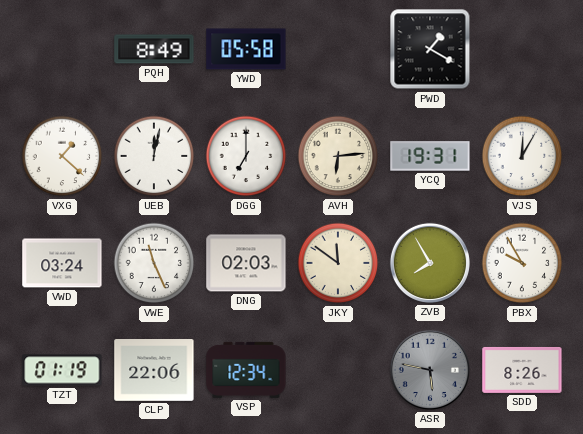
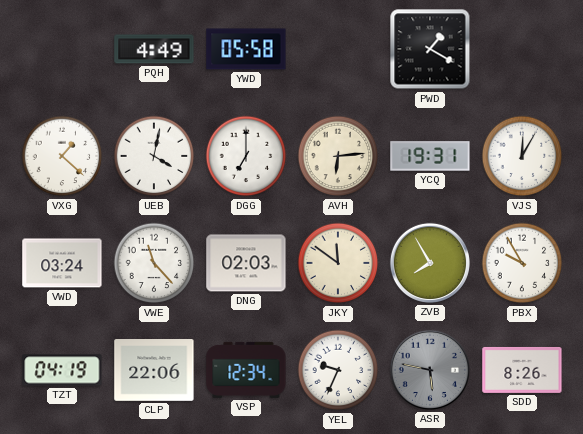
PQH: 8:49 -> 4:49 (154, 49)
UEB: 12:02 -> 4:02 (154, 156)
VWE: 11:26 -> 11:23 (154, 263)
TZT: 01:19 -> 04:19 (62, 370)
YEL: none -> 9:34 (338, 370)
